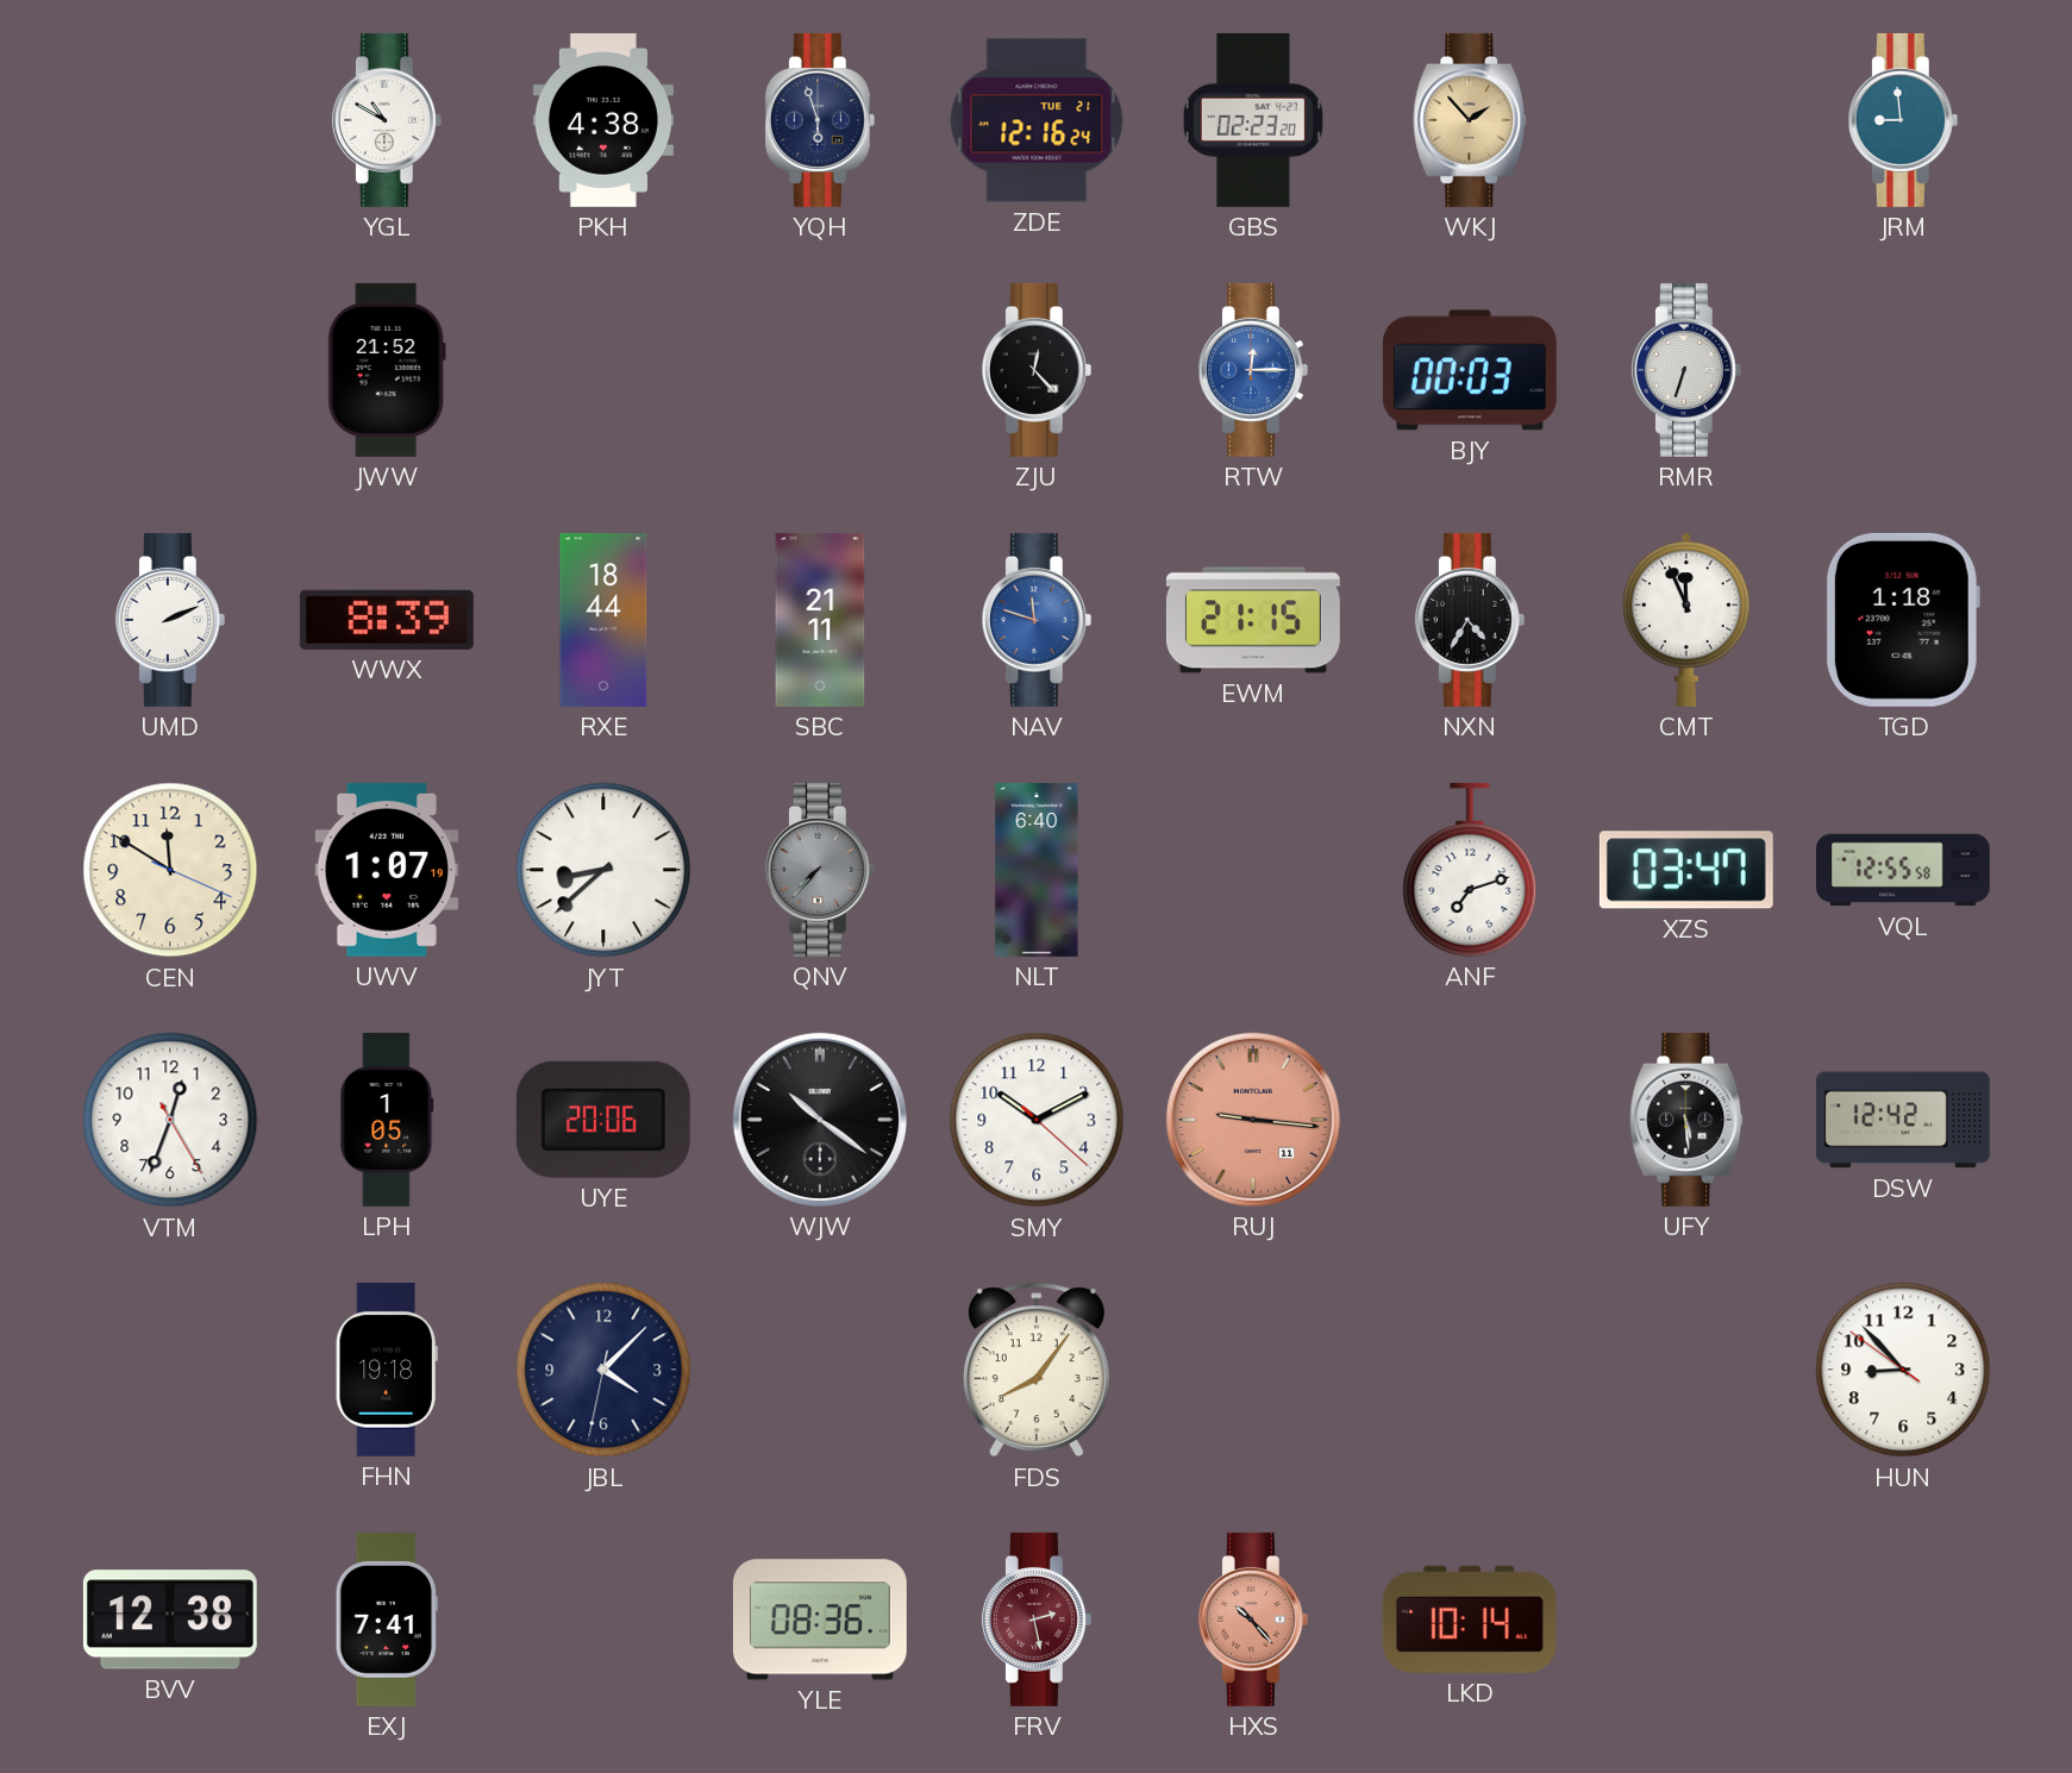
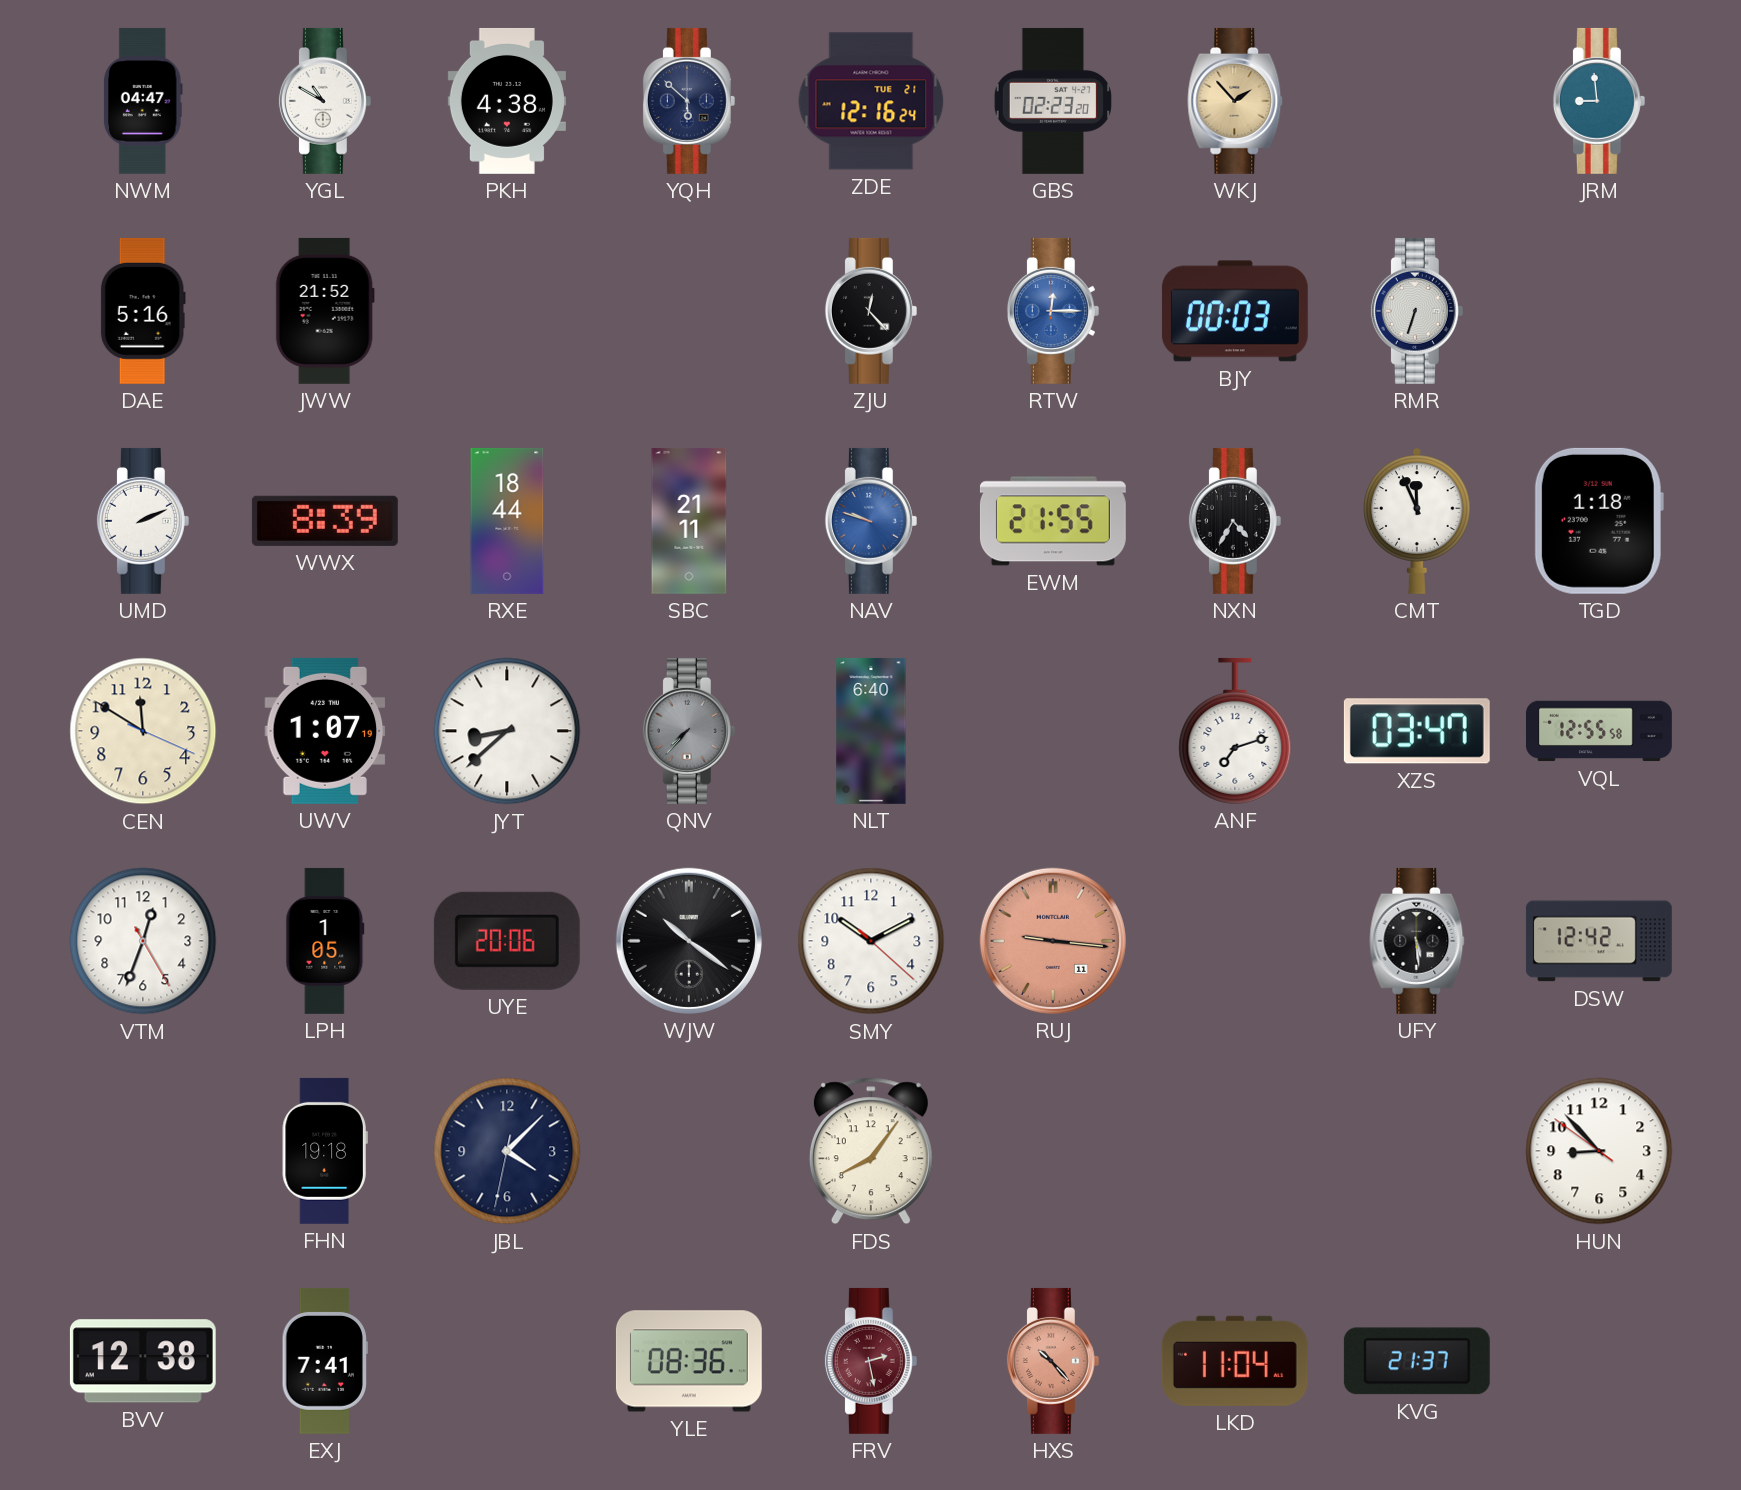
NWM: none -> 04:47 (143, 101)
YQH: 5:57 -> 5:52 (689, 101)
DAE: none -> 5:16 (143, 311)
NAV: 11:48 -> 9:48 (871, 521)
EWM: 21:15 -> 21:55 (1053, 521)
LKD: 10:14 -> 11:04 (1235, 1361)
KVG: none -> 21:37 (1417, 1361)
